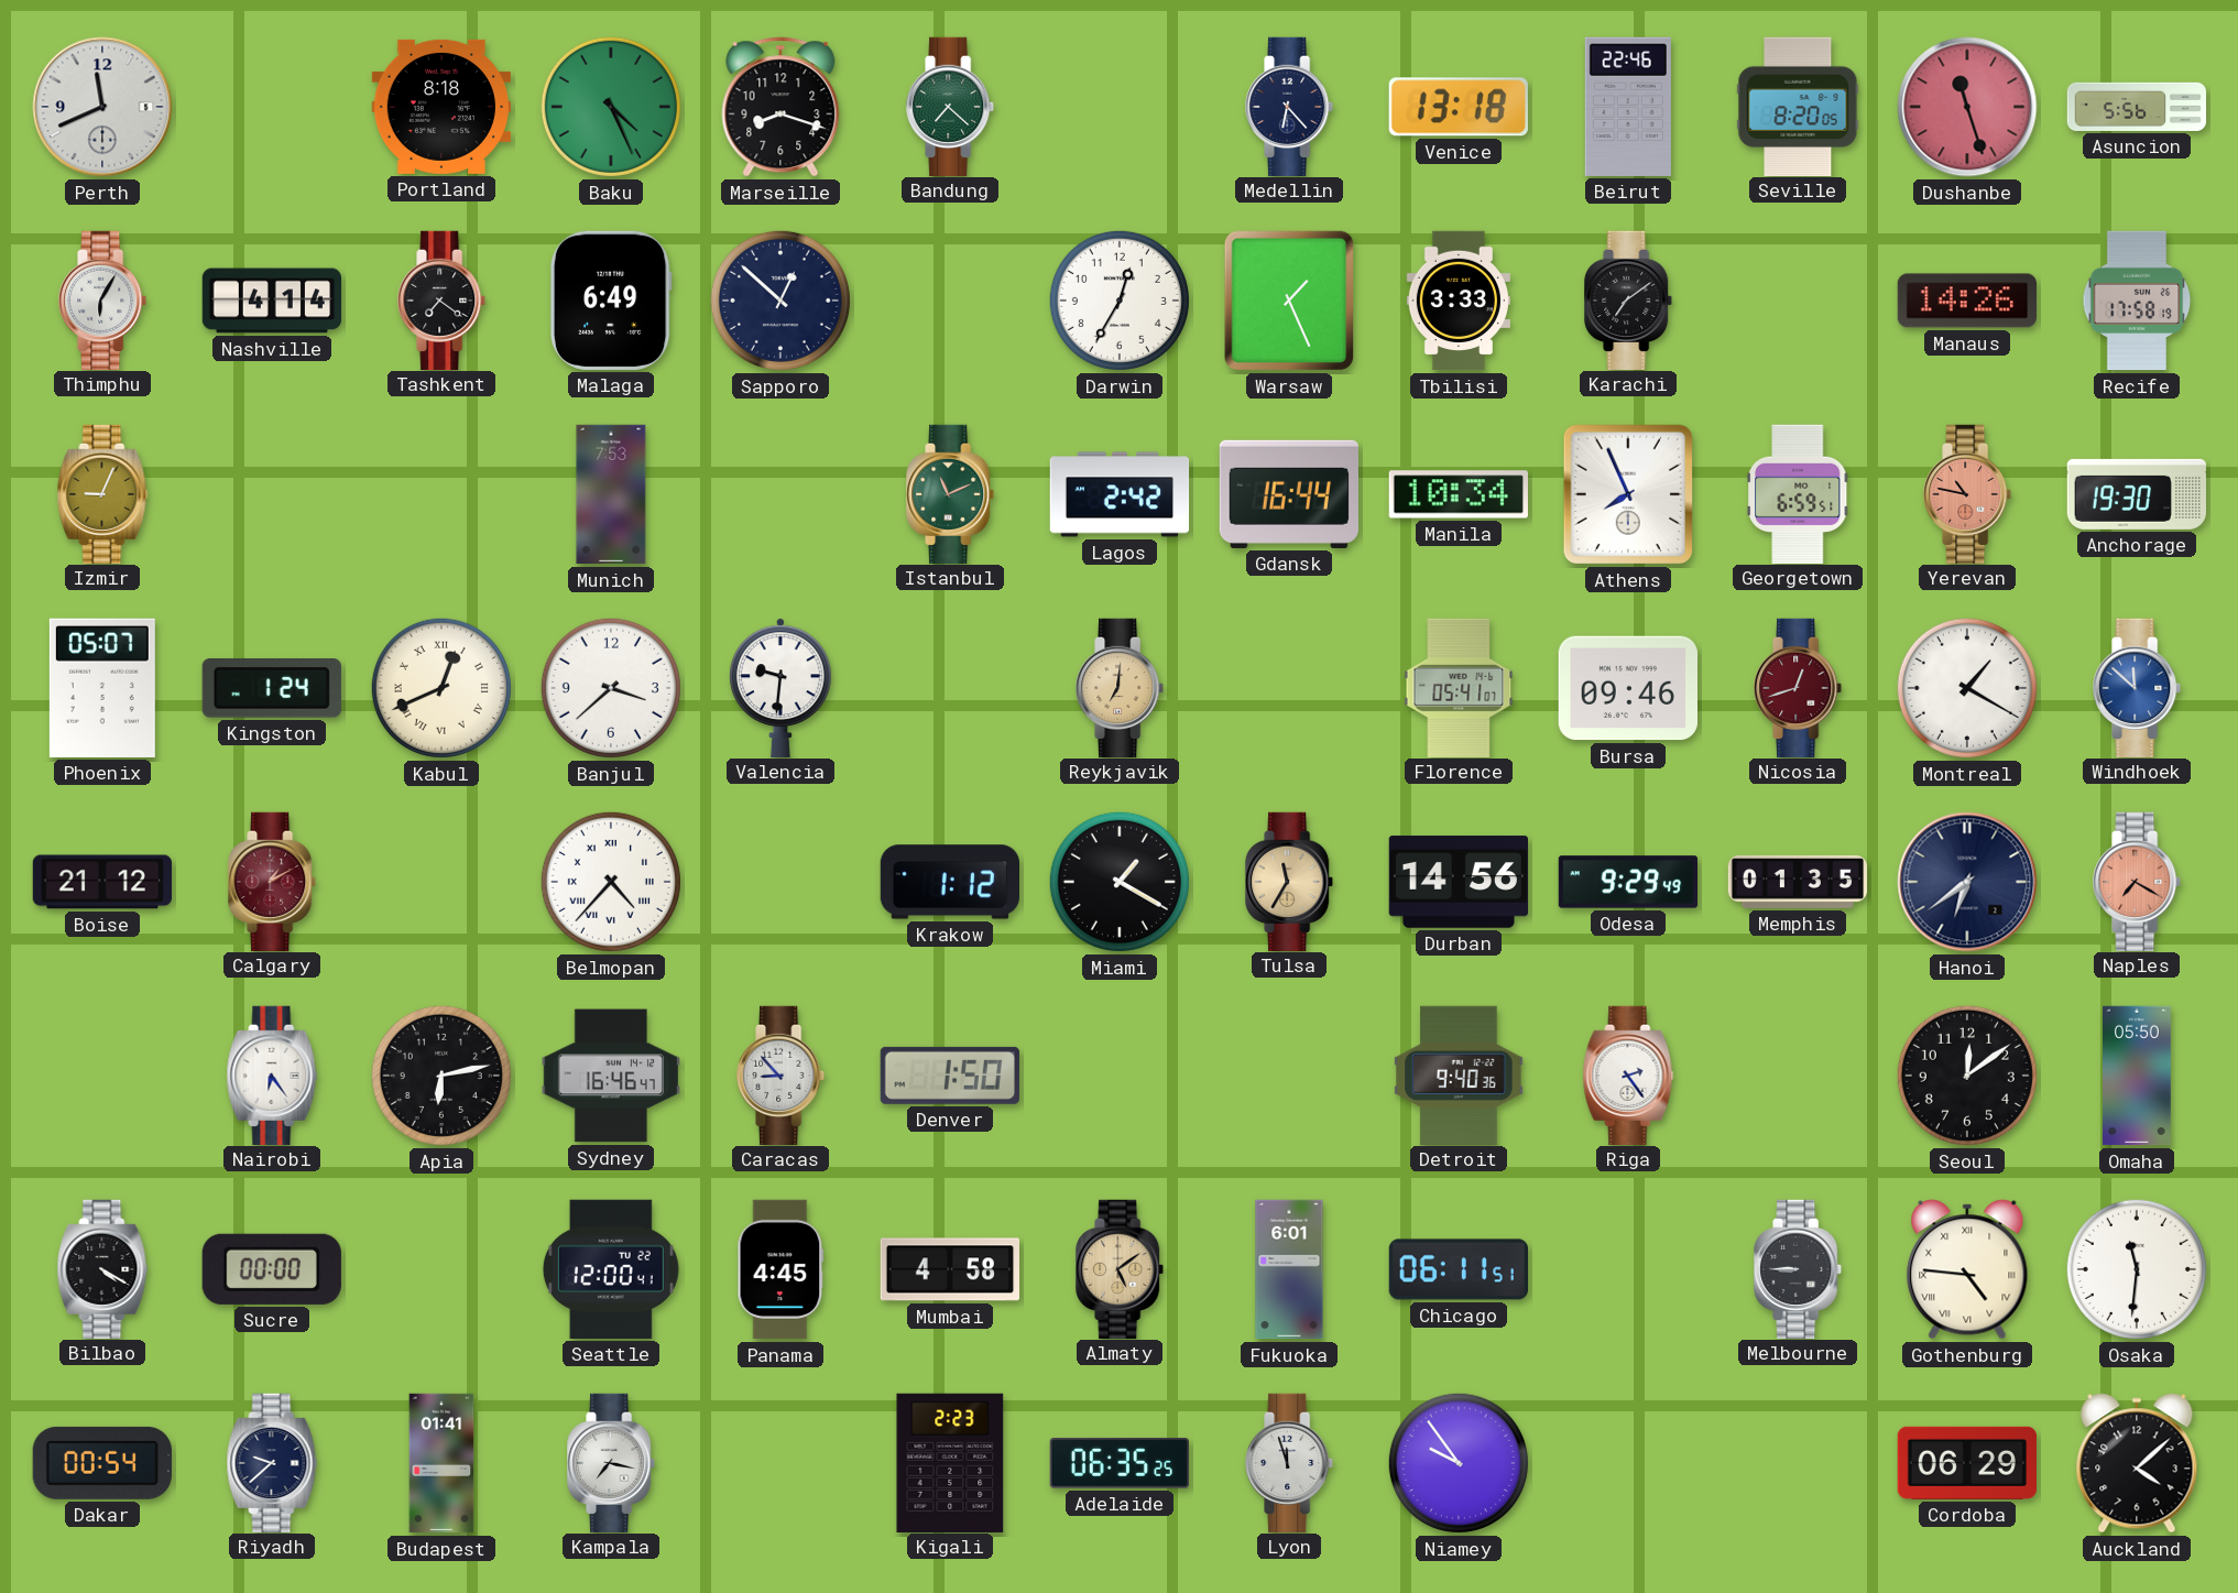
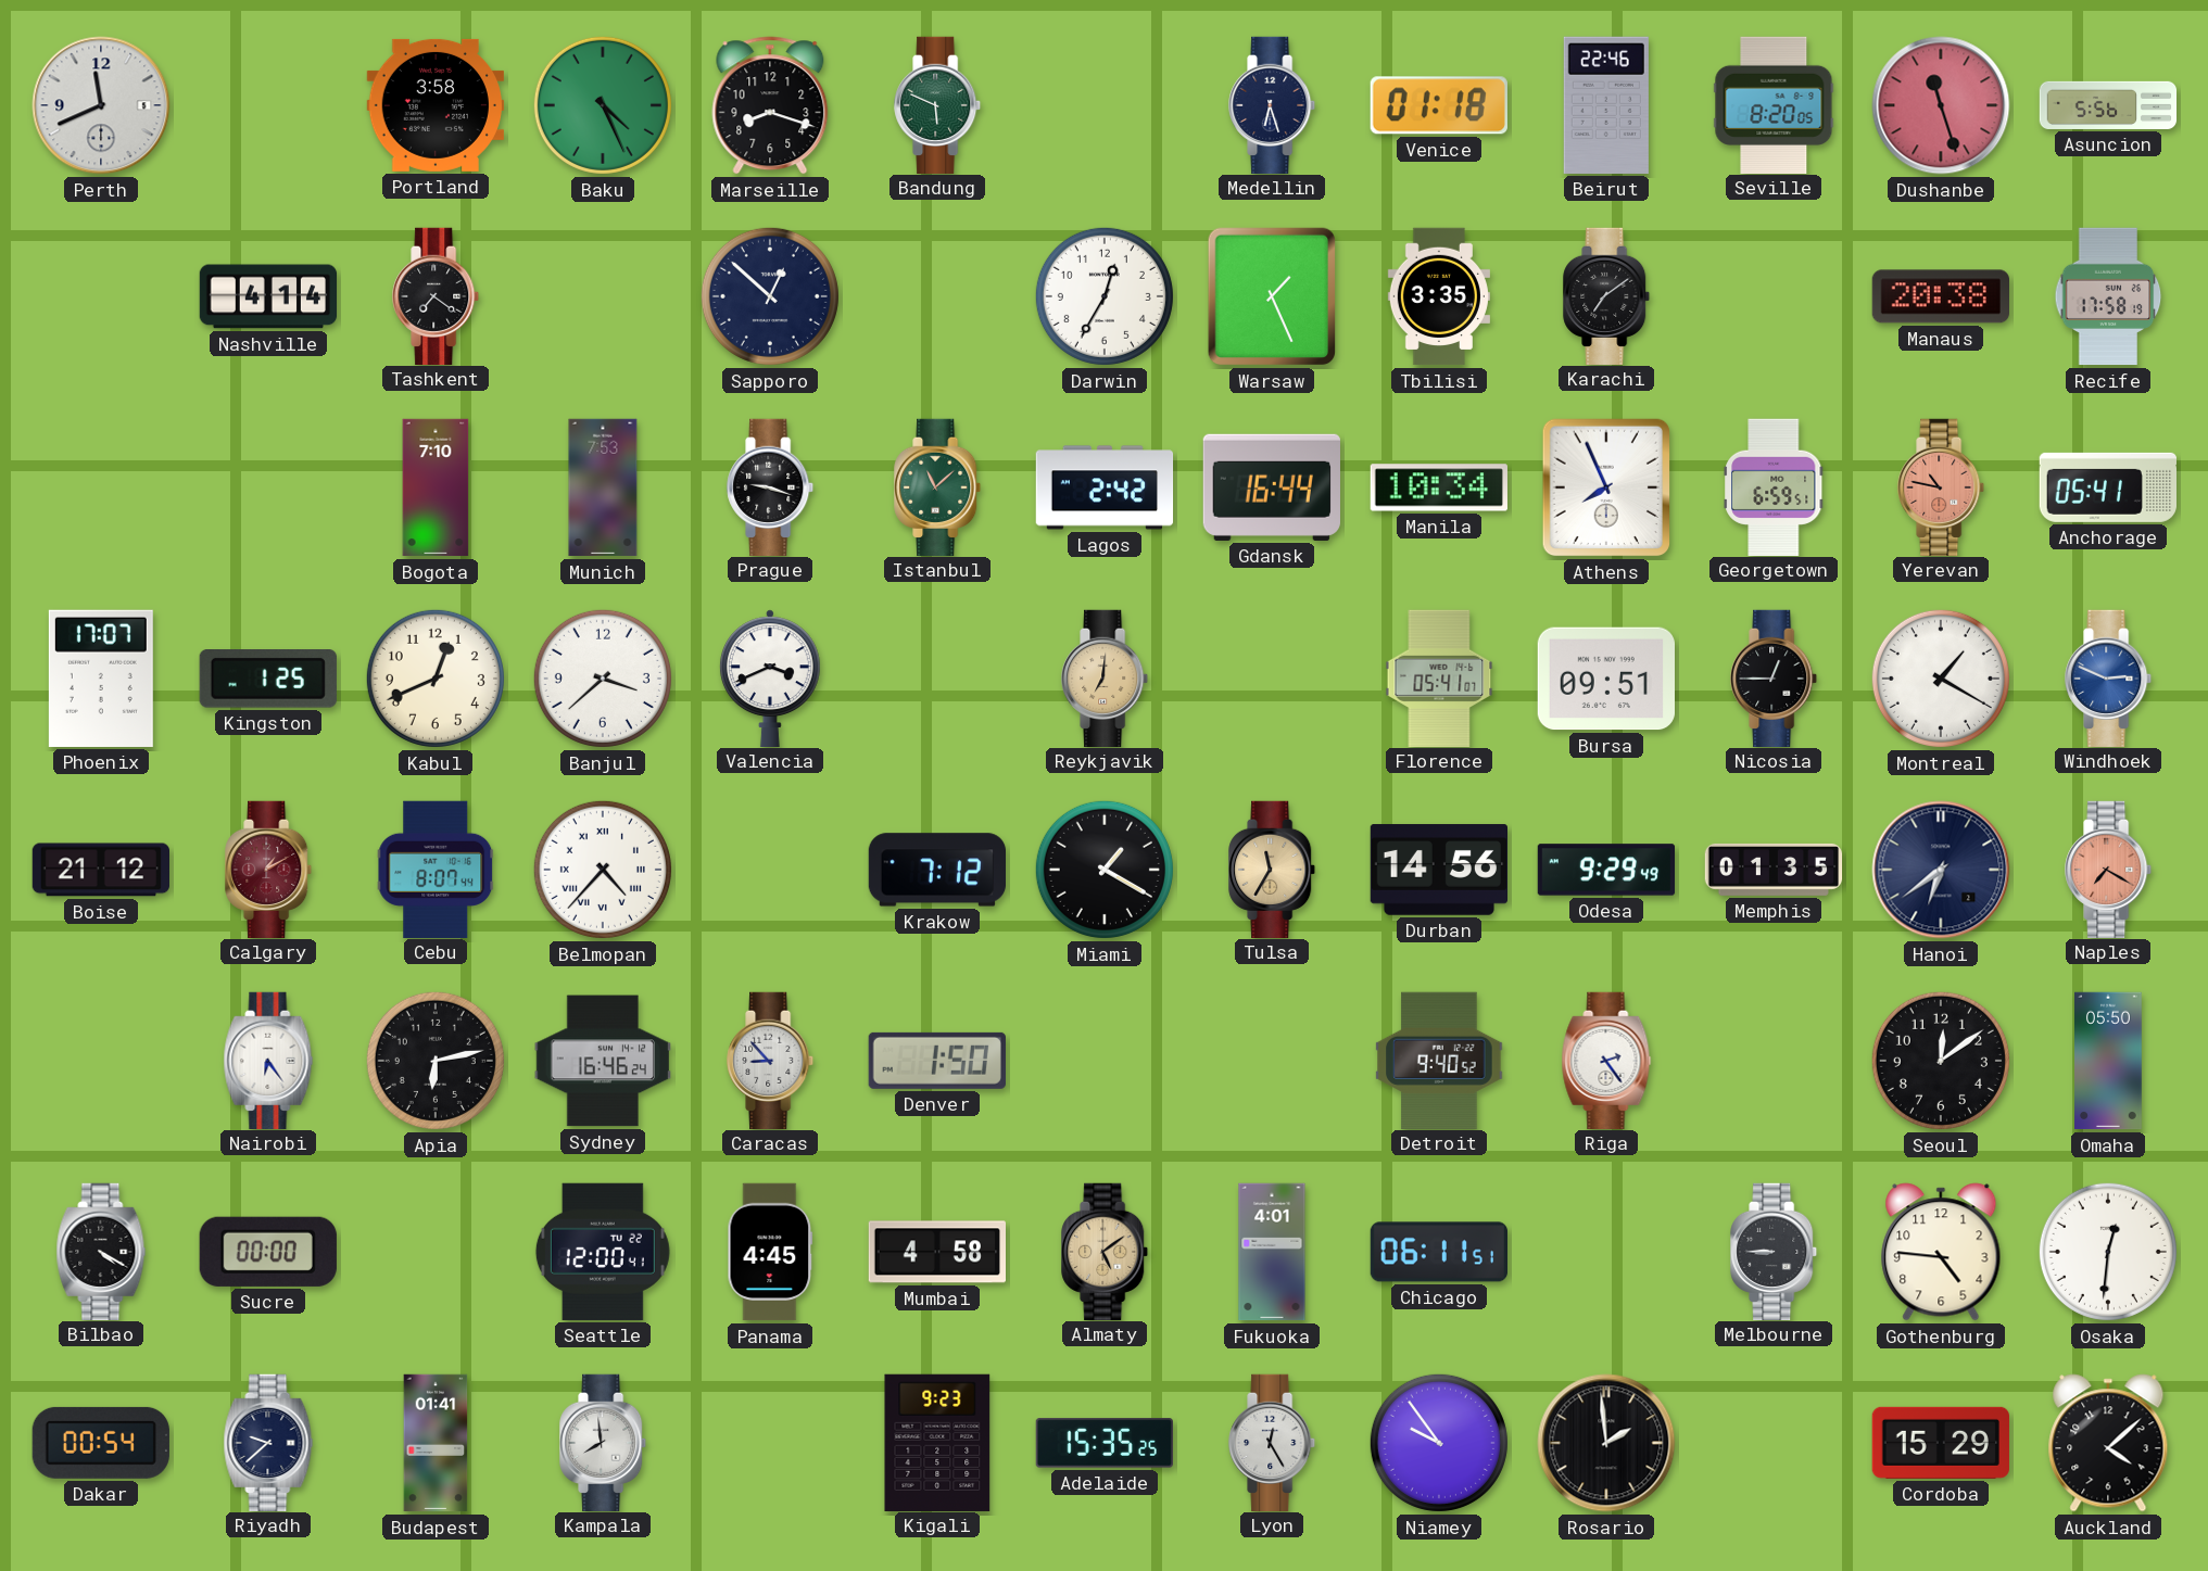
Portland: 8:18 -> 3:58 (434, 105)
Bandung: 7:22 -> 5:49 (938, 104)
Medellin: 6:23 -> 6:27 (1273, 104)
Venice: 13:18 -> 01:18 (1439, 105)
Thimphu: 6:05 -> none (103, 299)
Malaga: 6:49 -> none (611, 301)
Tbilisi: 3:33 -> 3:35 (1439, 296)
Manaus: 14:26 -> 20:38 (1940, 296)
Izmir: 9:04 -> none (102, 493)
Bogota: none -> 7:10 (436, 487)
Prague: none -> 9:18 (771, 486)
Istanbul: 11:11 -> 11:08 (938, 486)
Anchorage: 19:30 -> 05:41 (2107, 487)
Phoenix: 05:07 -> 17:07 (101, 679)
Kingston: 1:24 -> 1:25 (268, 680)
Kabul numerals: Roman -> Arabic (436, 679)
Valencia: 9:31 -> 3:41 (770, 677)
Bursa: 09:46 -> 09:51 (1605, 679)
Nicosia: 12:42 -> 12:45 (1775, 677)
Nicosia dial: burgundy -> black (1775, 677)
Windhoek: 11:52 -> 2:49 (2109, 677)
Cebu: none -> 8:07 (436, 869)
Krakow: 1:12 -> 7:12 (936, 870)
Sydney: 16:46:47 -> 16:46:24 (602, 1061)
Detroit: 9:40:36 -> 9:40:52 (1439, 1060)
Fukuoka: 6:01 -> 4:01 (1272, 1252)
Gothenburg numerals: Roman -> Arabic (1941, 1252)
Osaka: 11:31 -> 12:31 (2108, 1252)
Kampala: 7:17 -> 7:59 (604, 1442)
Kigali: 2:23 -> 9:23 (937, 1442)
Adelaide: 06:35 -> 15:35 (1105, 1443)
Lyon: 11:57 -> 12:25 (1273, 1442)
Rosario: none -> 1:59 (1606, 1443)
Cordoba: 06:29 -> 15:29 (1940, 1443)
